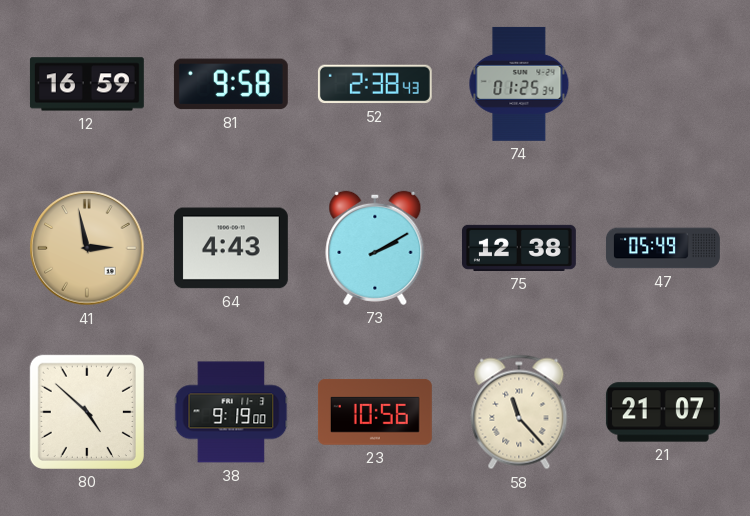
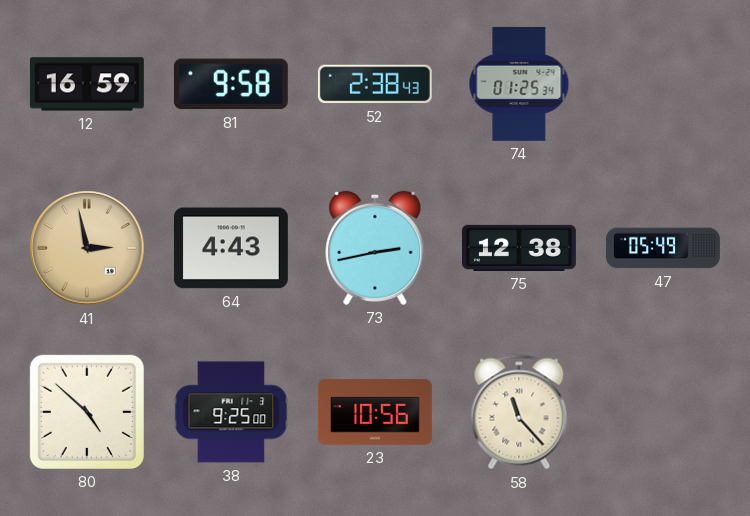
73: 2:10 -> 2:43 (375, 248)
38: 9:19 -> 9:25 (231, 412)
21: 21:07 -> none (663, 412)
